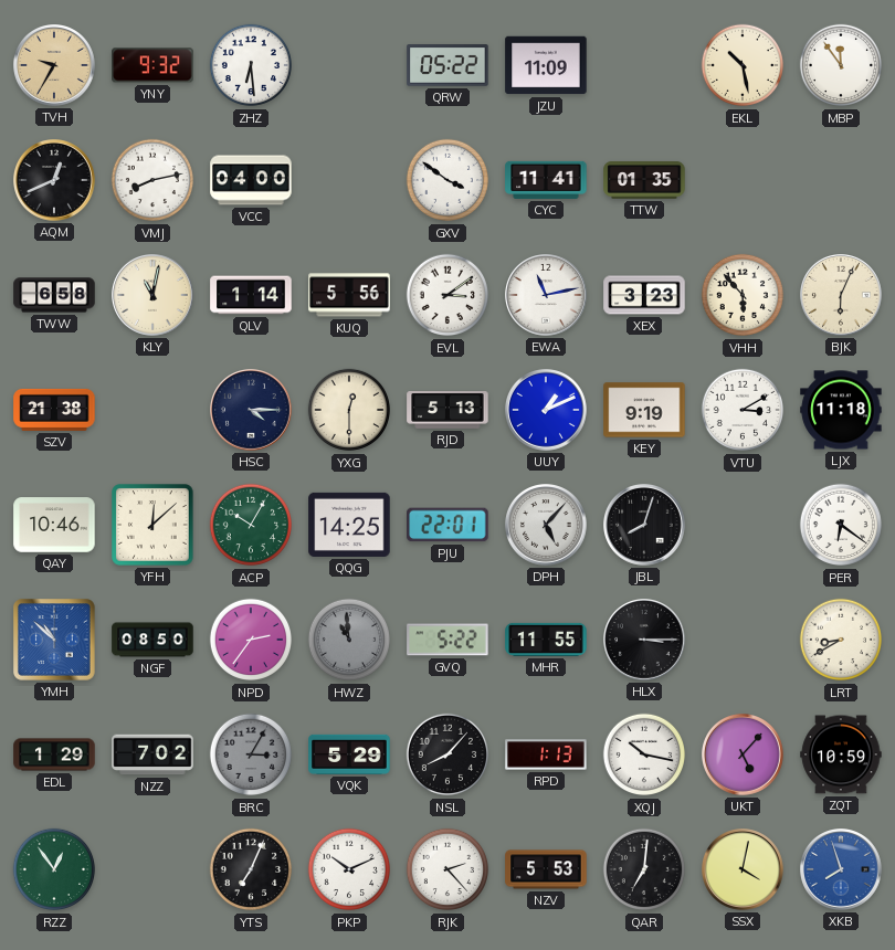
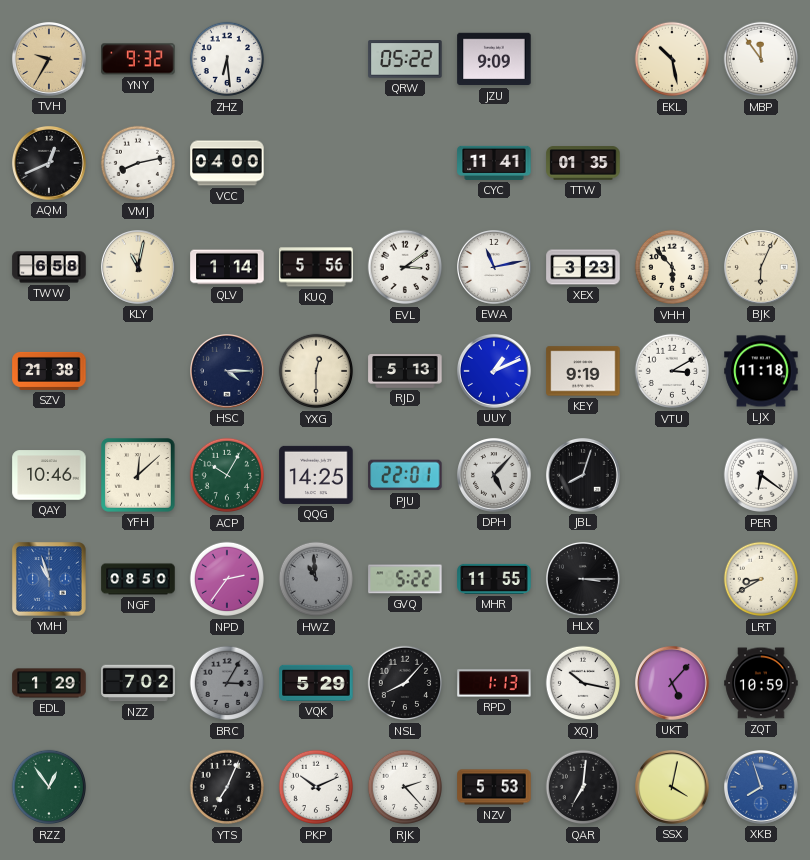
JZU: 11:09 -> 9:09 (494, 59)
GXV: 3:51 -> none (447, 180)
YMH: 10:52 -> 10:57 (50, 580)
